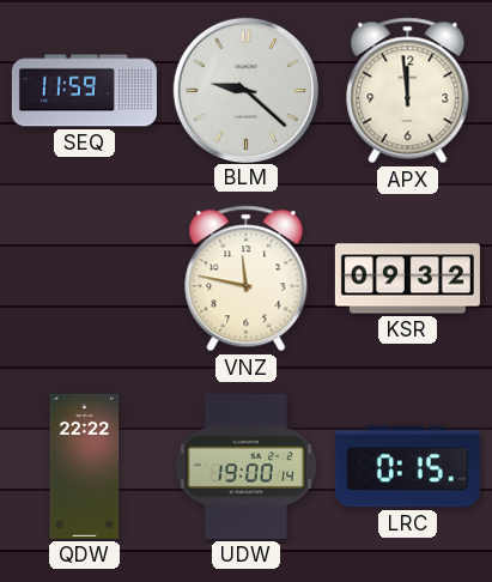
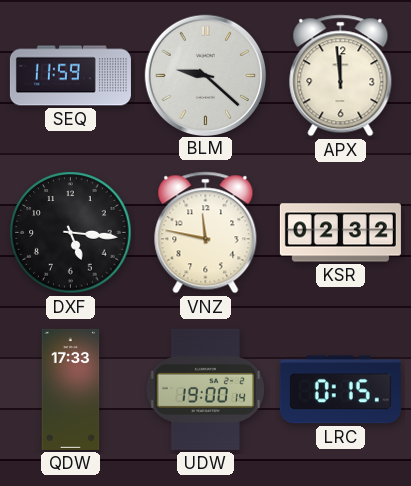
DXF: none -> 5:16 (71, 233)
KSR: 09:32 -> 02:32 (340, 233)
QDW: 22:22 -> 17:33 (71, 389)
